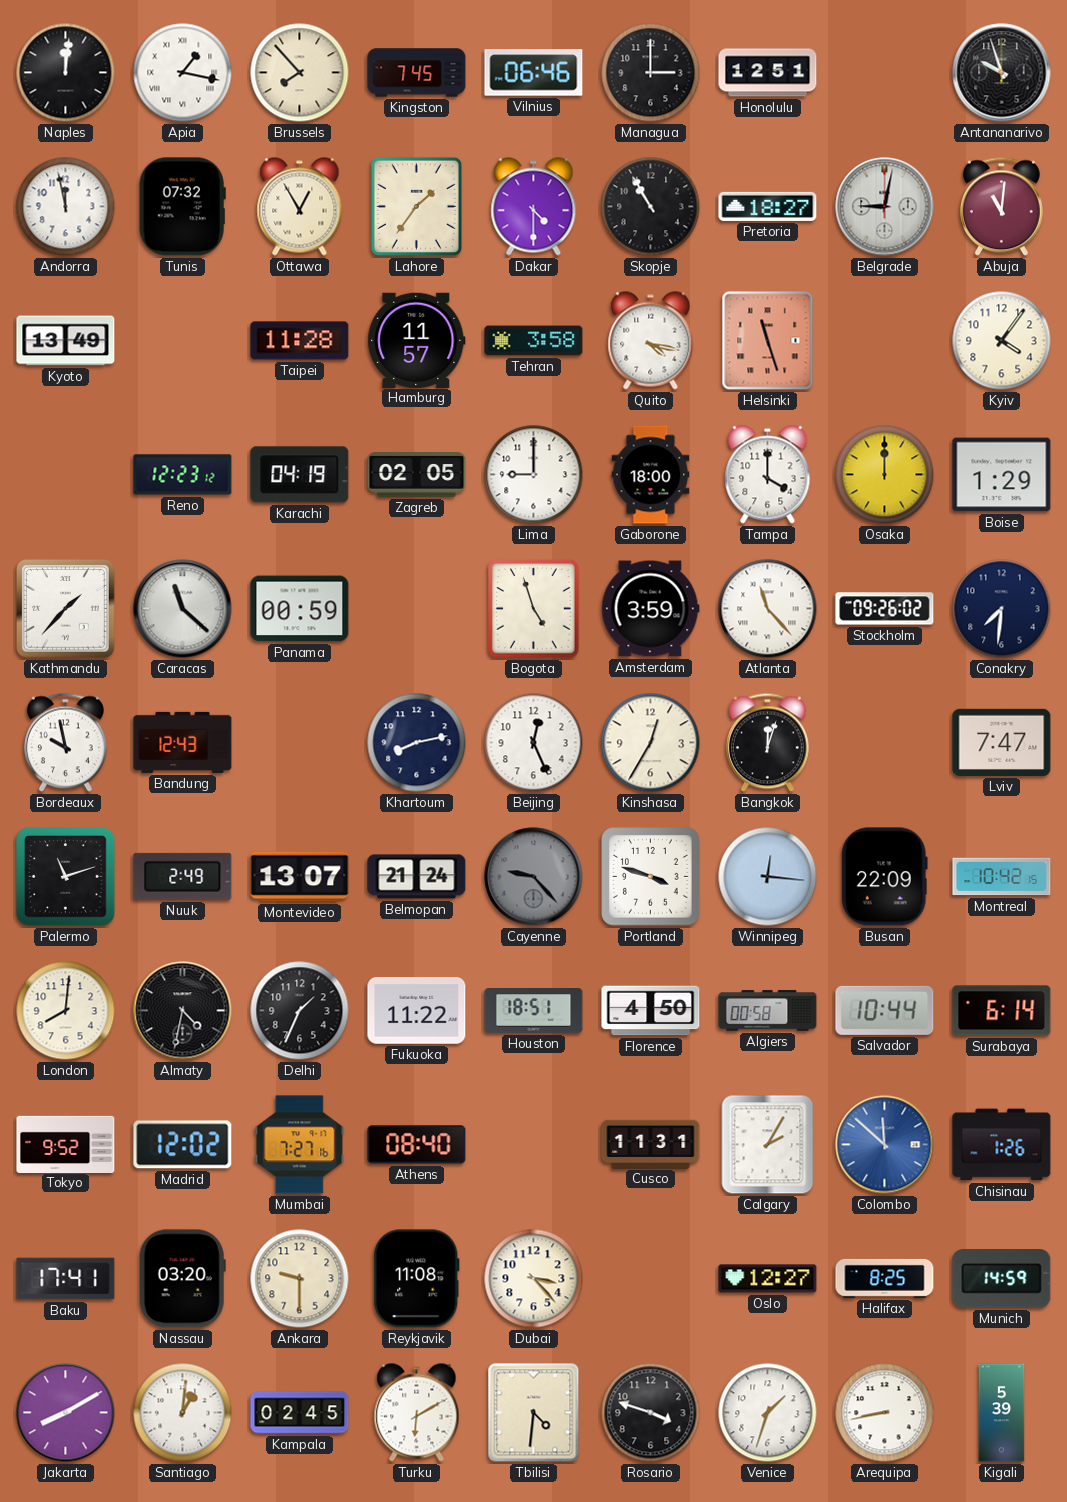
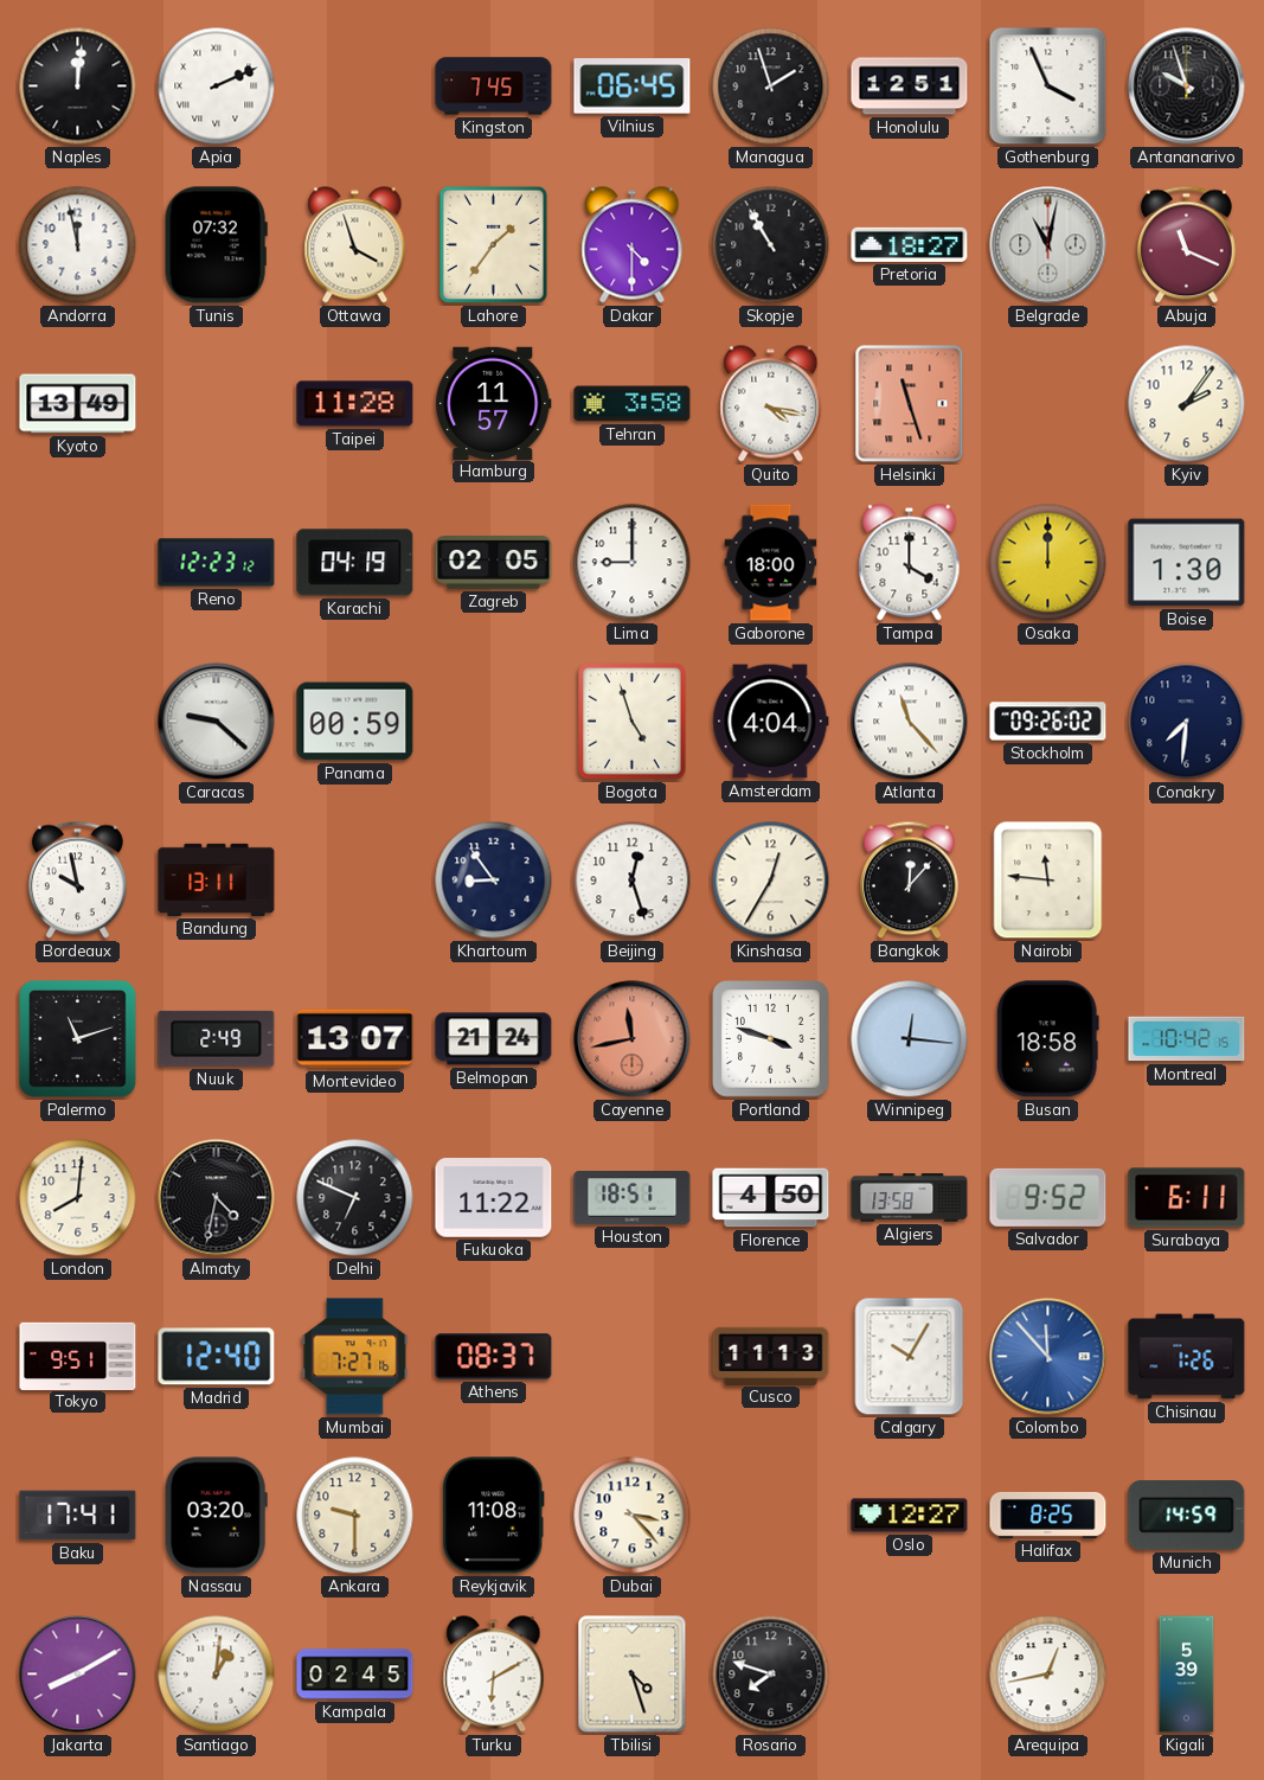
Apia: 1:17 -> 2:11 (217, 87)
Brussels: 7:53 -> none (300, 73)
Vilnius: 06:46 -> 06:45 (633, 87)
Managua: 3:00 -> 1:57 (771, 87)
Gothenburg: none -> 3:56 (1048, 87)
Ottawa: 12:55 -> 3:57 (355, 245)
Belgrade: 9:02 -> 11:02 (1048, 245)
Abuja: 11:01 -> 11:19 (1186, 245)
Kyiv: 4:06 -> 2:06 (1187, 404)
Boise: 1:29 -> 1:30 (1187, 563)
Kathmandu: 1:37 -> none (66, 609)
Caracas: 11:22 -> 9:22 (217, 722)
Amsterdam: 3:59 -> 4:04 (771, 722)
Bandung: 12:43 -> 13:11 (217, 879)
Khartoum: 8:13 -> 8:54 (494, 881)
Beijing: 12:26 -> 12:27 (633, 881)
Bangkok: 12:03 -> 12:07 (909, 881)
Nairobi: none -> 11:46 (1048, 881)
Lviv: 7:47 -> none (1002, 742)
Cayenne: 9:23 -> 11:43 (633, 1039)
Cayenne dial: grey -> salmon (633, 1039)
Busan: 22:09 -> 18:58 (1047, 1039)
Delhi: 1:34 -> 6:49 (355, 1198)
Algiers: 00:58 -> 13:58 (910, 1198)
Salvador: 10:44 -> 9:52 (1048, 1197)
Surabaya: 6:14 -> 6:11 (1187, 1198)
Tokyo: 9:52 -> 9:51 (78, 1356)
Madrid: 12:02 -> 12:40 (217, 1357)
Athens: 08:40 -> 08:37 (494, 1357)
Cusco: 11:31 -> 11:13 (771, 1356)
Calgary: 2:05 -> 10:05 (910, 1357)
Colombo: 11:52 -> 11:53 (1048, 1357)
Tbilisi: 4:31 -> 4:27 (633, 1675)
Rosario: 3:48 -> 7:48 (771, 1675)
Venice: 1:33 -> none (768, 1413)
Arequipa: 8:43 -> 12:43 (1048, 1675)
